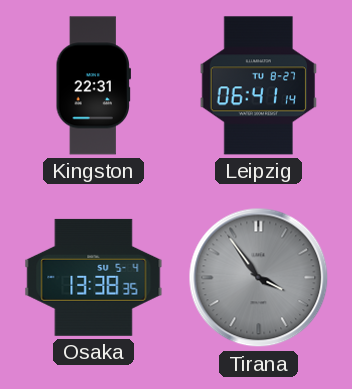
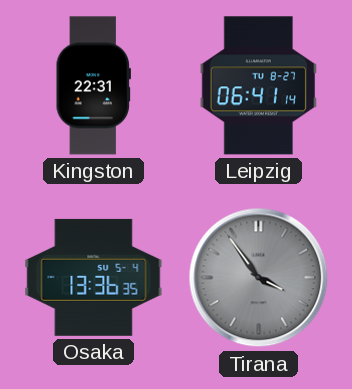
Osaka: 13:38 -> 13:36 (94, 277)
